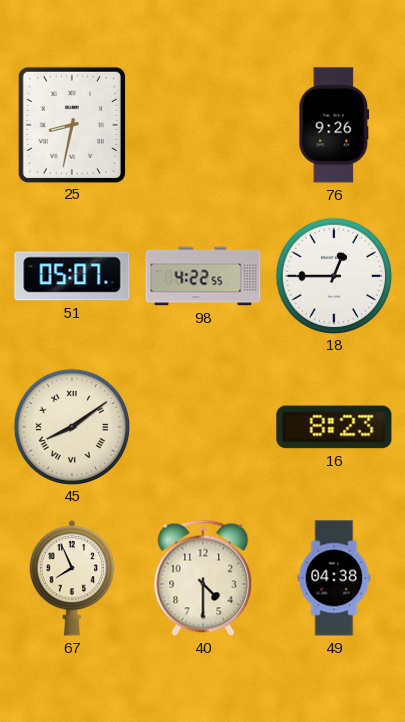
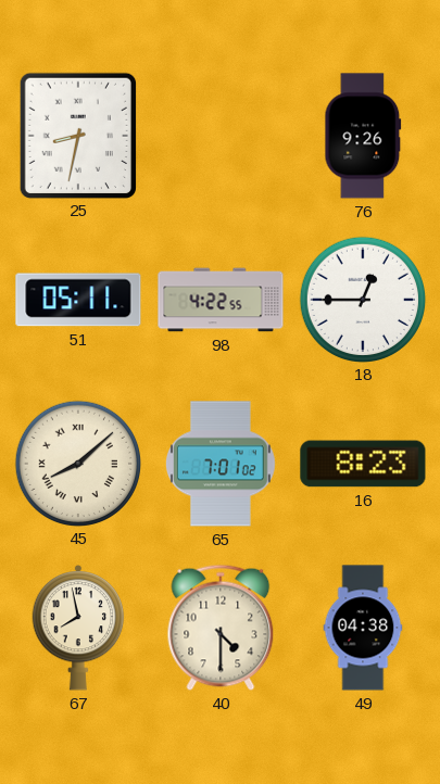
51: 05:07 -> 05:11 (78, 300)
45: 8:09 -> 8:08 (77, 463)
65: none -> 7:01 (221, 464)
67: 7:56 -> 7:58 (78, 628)
